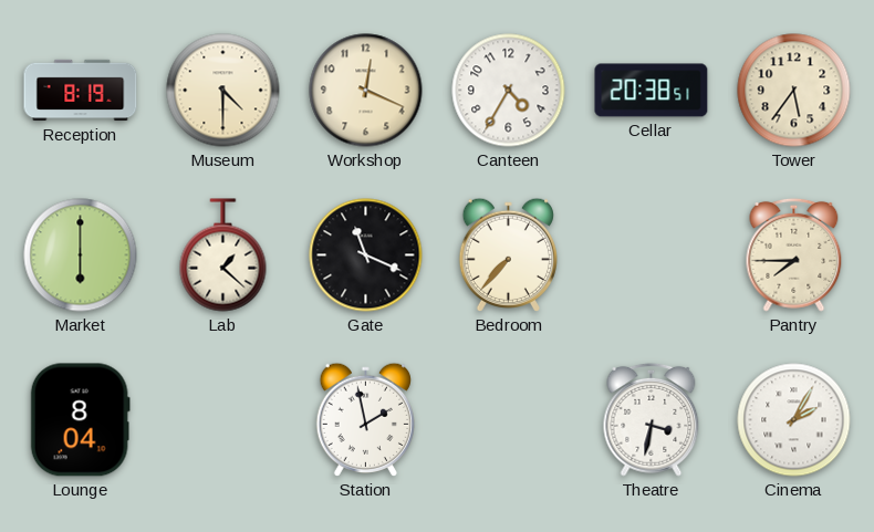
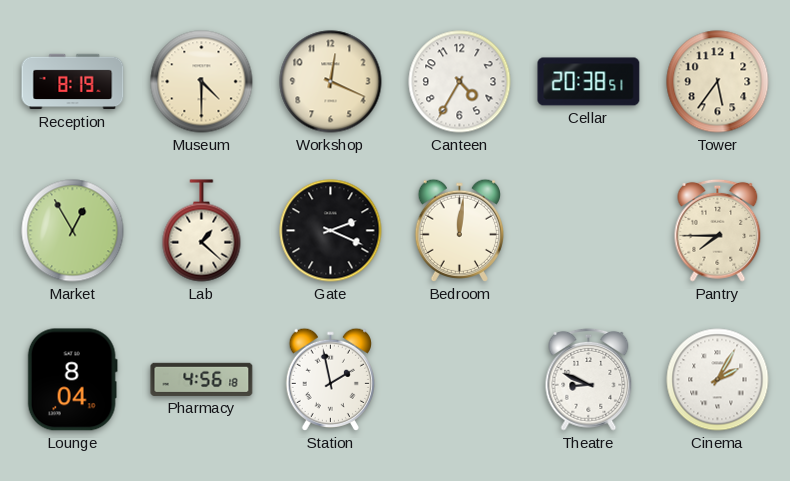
Market: 6:00 -> 12:55 (73, 231)
Gate: 11:19 -> 2:19 (331, 231)
Bedroom: 7:37 -> 12:01 (459, 230)
Pharmacy: none -> 4:56 (202, 379)
Theatre: 3:32 -> 8:49 (589, 379)
